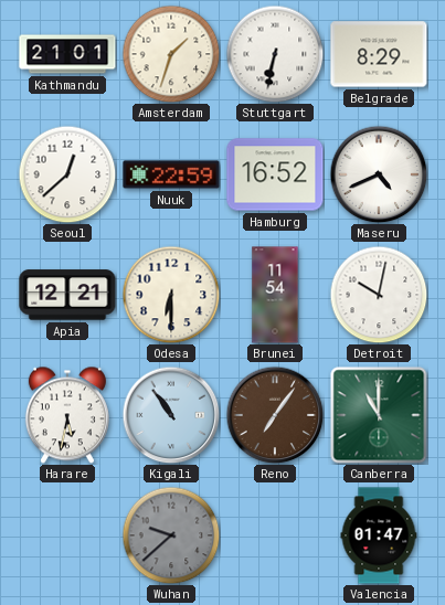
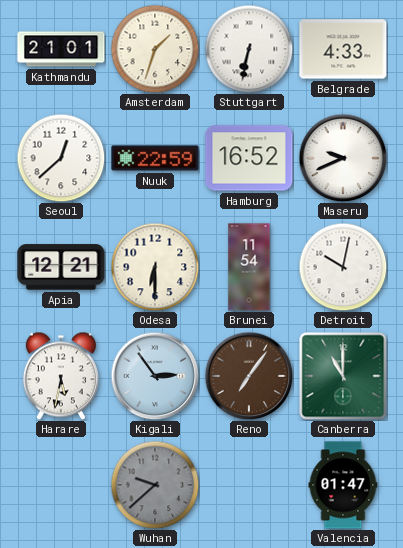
Belgrade: 8:29 -> 4:33 (343, 49)
Maseru: 4:41 -> 9:41 (343, 158)
Kigali: 10:54 -> 2:54 (155, 376)
